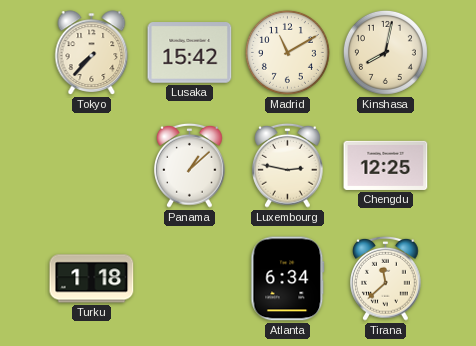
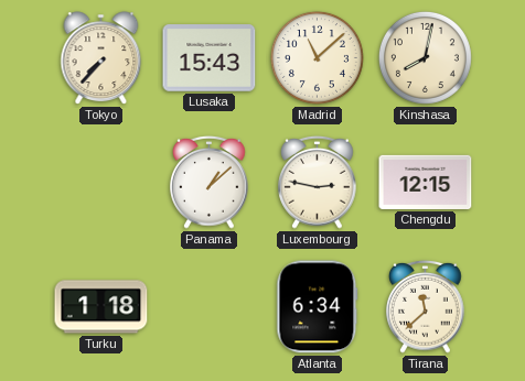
Lusaka: 15:42 -> 15:43 (210, 58)
Madrid: 11:10 -> 11:08 (317, 57)
Chengdu: 12:25 -> 12:15 (426, 182)
